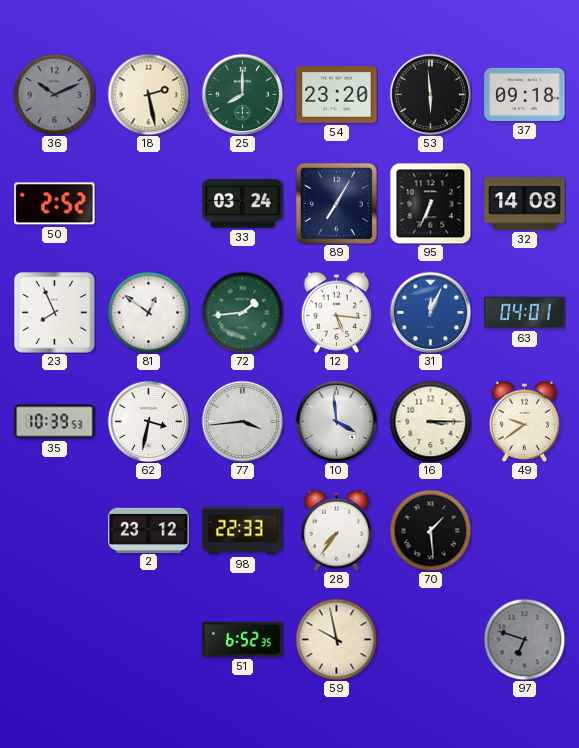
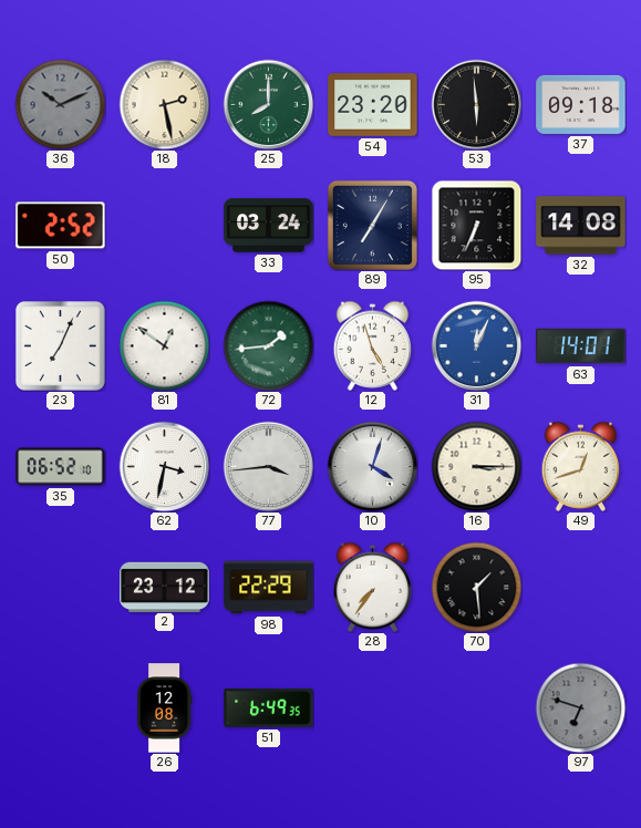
23: 7:56 -> 7:04 (60, 345)
12: 5:16 -> 4:57 (373, 345)
63: 04:01 -> 14:01 (581, 346)
35: 10:39 -> 06:52 (61, 467)
10: 3:59 -> 4:03 (372, 466)
49: 9:39 -> 12:42 (581, 466)
98: 22:33 -> 22:29 (269, 588)
26: none -> 12:08 (164, 708)
51: 6:52 -> 6:49 (269, 707)
59: 9:58 -> none (336, 639)
